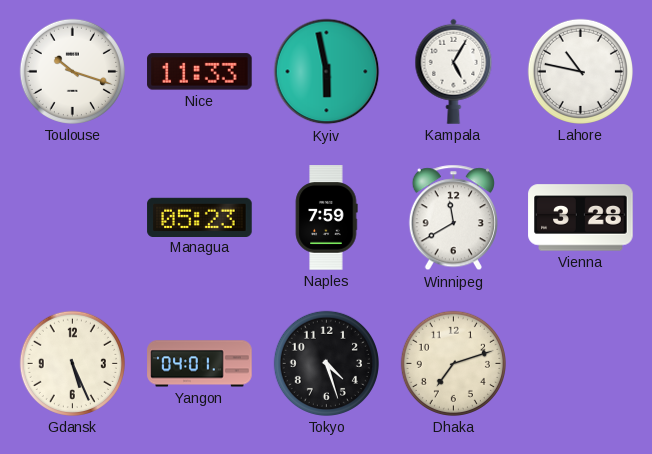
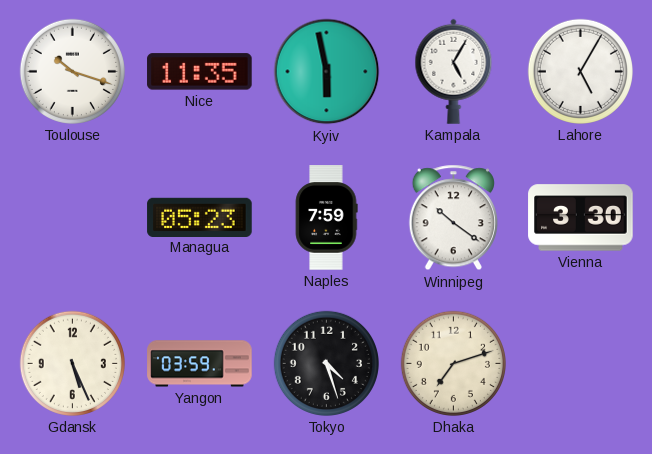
Nice: 11:33 -> 11:35 (200, 72)
Lahore: 10:47 -> 5:05 (580, 71)
Winnipeg: 11:40 -> 10:21 (453, 218)
Vienna: 3:28 -> 3:30 (581, 218)
Yangon: 04:01 -> 03:59 (200, 364)
